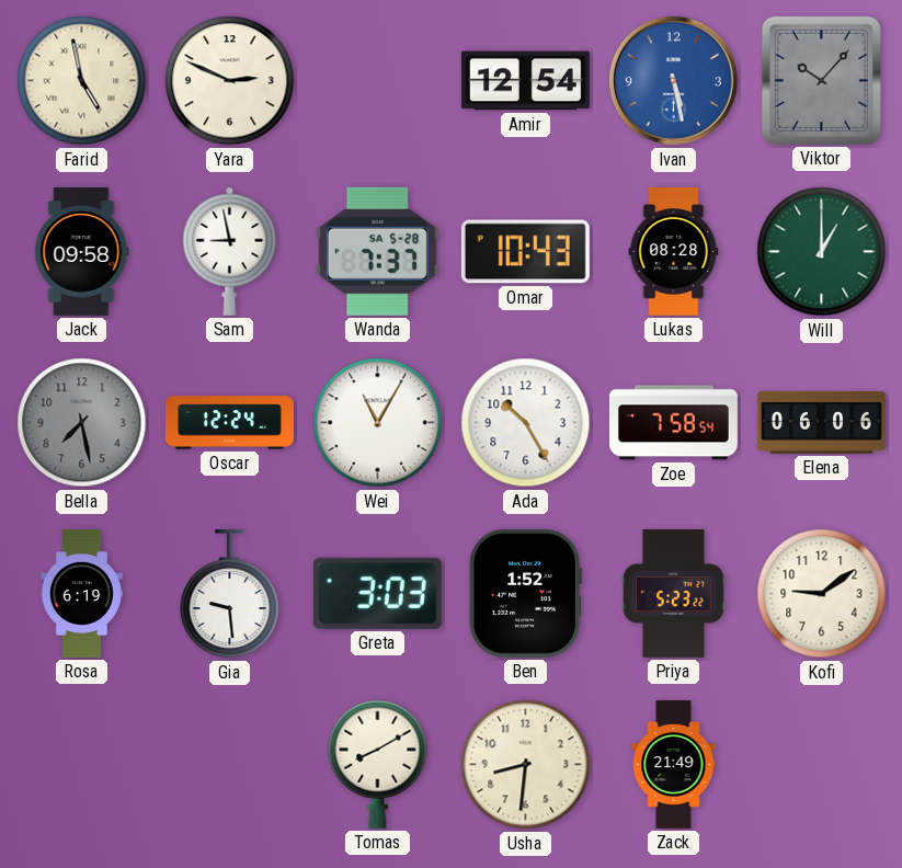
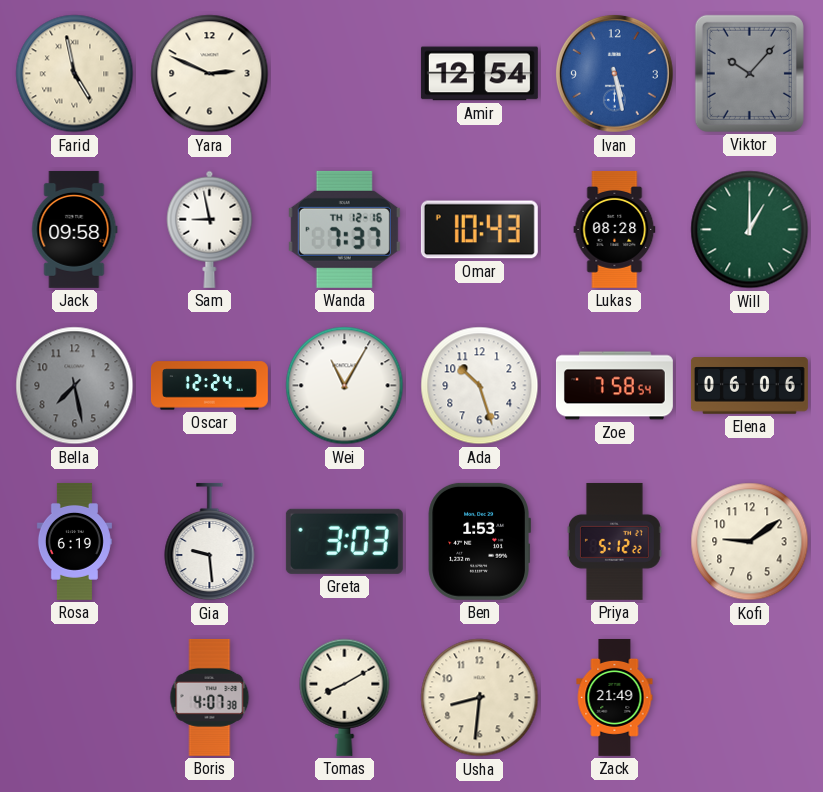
Wanda date: SA 5-28 -> TH 12-16 (344, 229)
Ada: 10:25 -> 10:27 (480, 386)
Ben: 1:52 -> 1:53 (479, 541)
Priya: 5:23 -> 5:12 (614, 541)
Boris: none -> 4:07 (210, 697)
